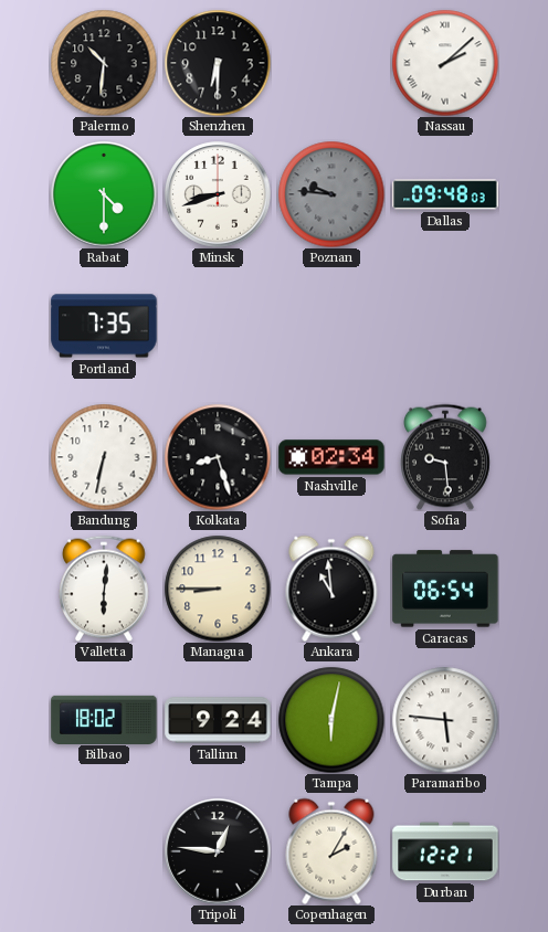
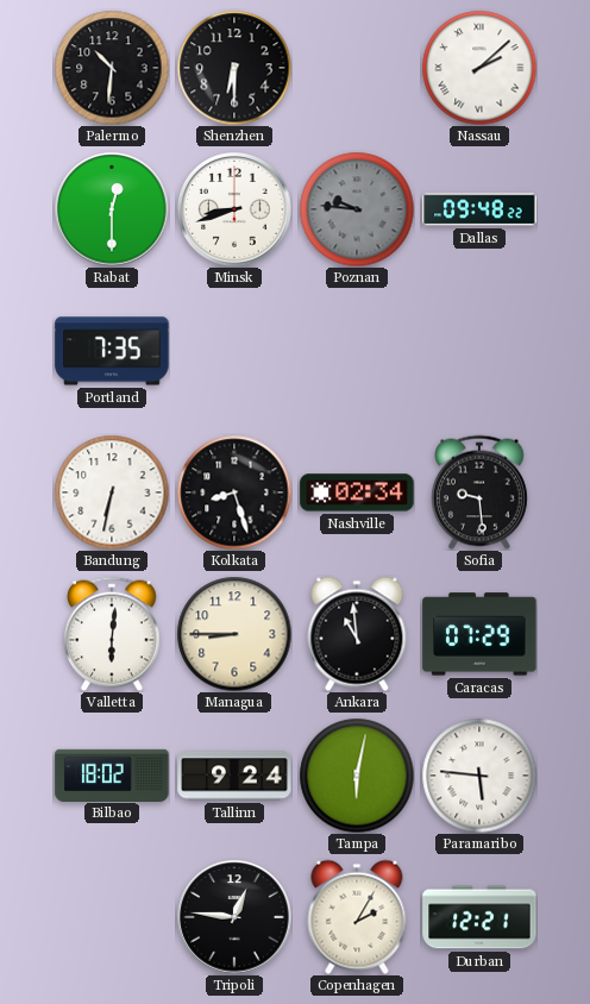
Rabat: 4:30 -> 12:30 (112, 209)
Dallas: 09:48:03 -> 09:48:22 (479, 209)
Caracas: 06:54 -> 07:29 (479, 634)
